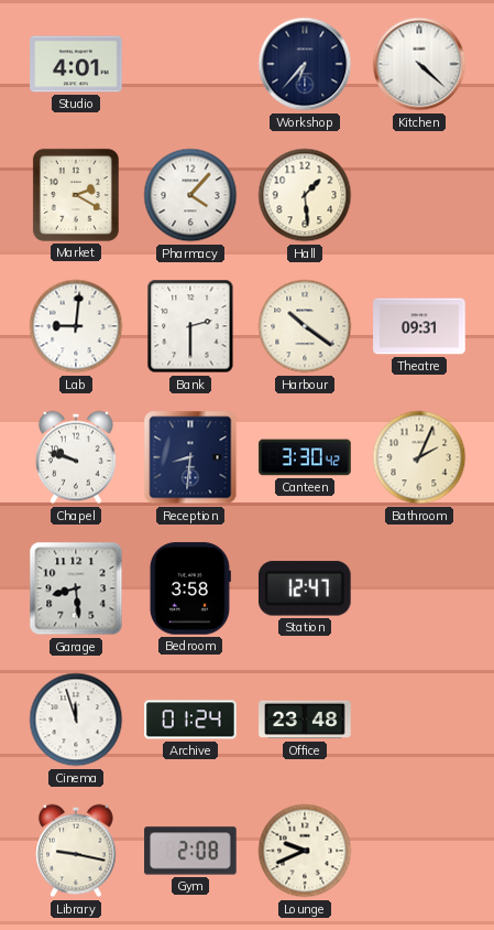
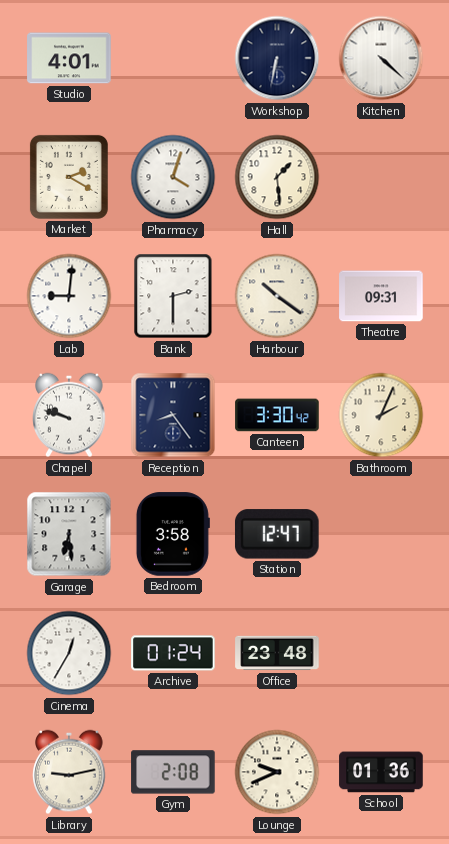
Workshop: 6:37 -> 6:32 (277, 58)
Pharmacy: 4:07 -> 4:03 (173, 177)
Reception: 8:31 -> 8:24 (173, 415)
Garage: 8:29 -> 6:29 (69, 534)
Cinema: 11:57 -> 12:35 (69, 653)
Library: 9:17 -> 9:13 (69, 772)
School: none -> 01:36 (381, 772)
